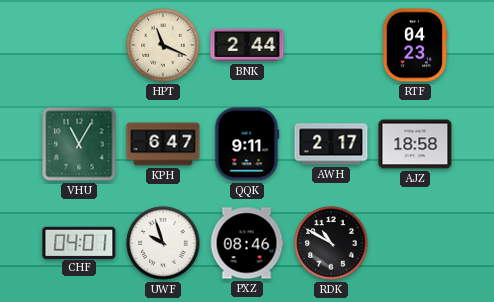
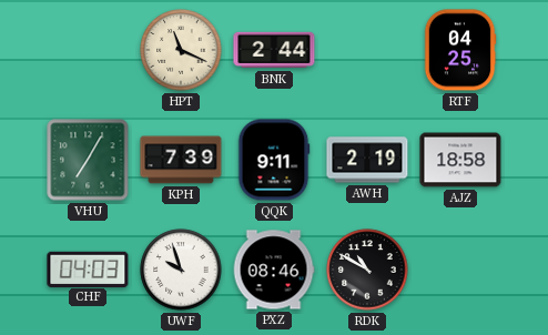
RTF: 04:23 -> 04:25 (460, 50)
VHU: 11:05 -> 7:05 (88, 160)
KPH: 6:47 -> 7:39 (181, 160)
AWH: 2:17 -> 2:19 (367, 160)
CHF: 04:01 -> 04:03 (88, 268)
